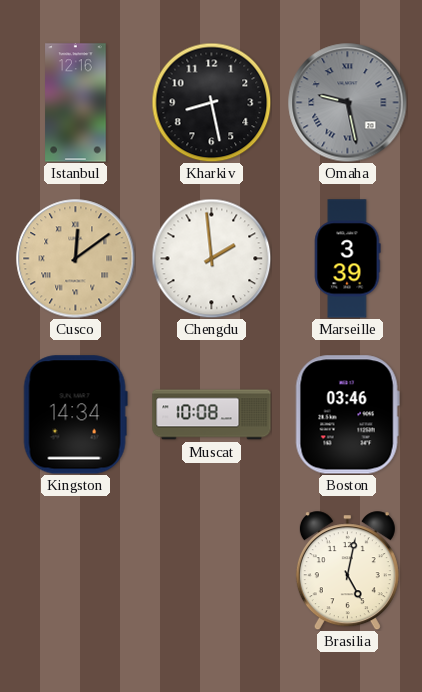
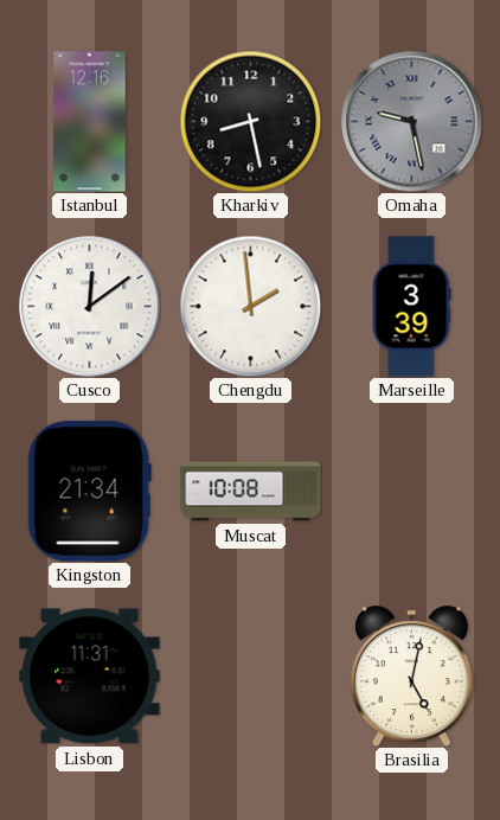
Cusco dial: champagne -> white (90, 307)
Kingston: 14:34 -> 21:34 (89, 492)
Boston: 03:46 -> none (347, 415)
Lisbon: none -> 11:31 (90, 677)
